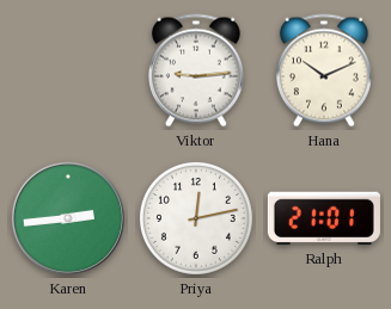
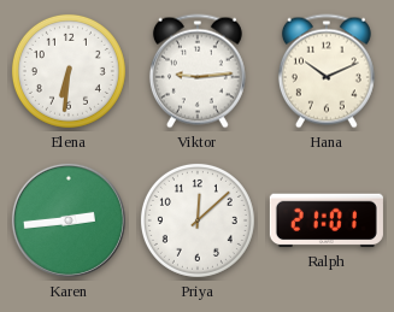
Elena: none -> 6:31 (69, 71)
Priya: 12:13 -> 12:08 (198, 220)
